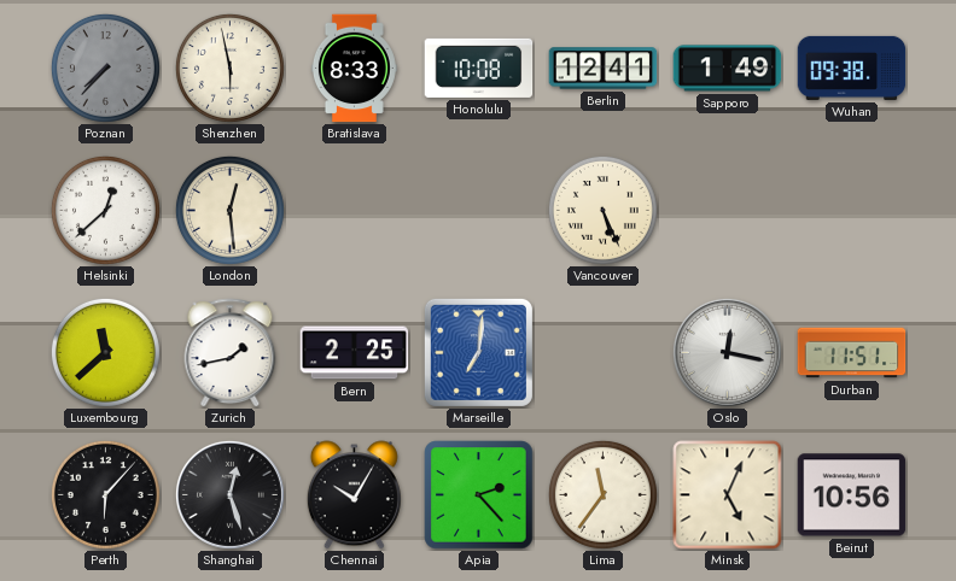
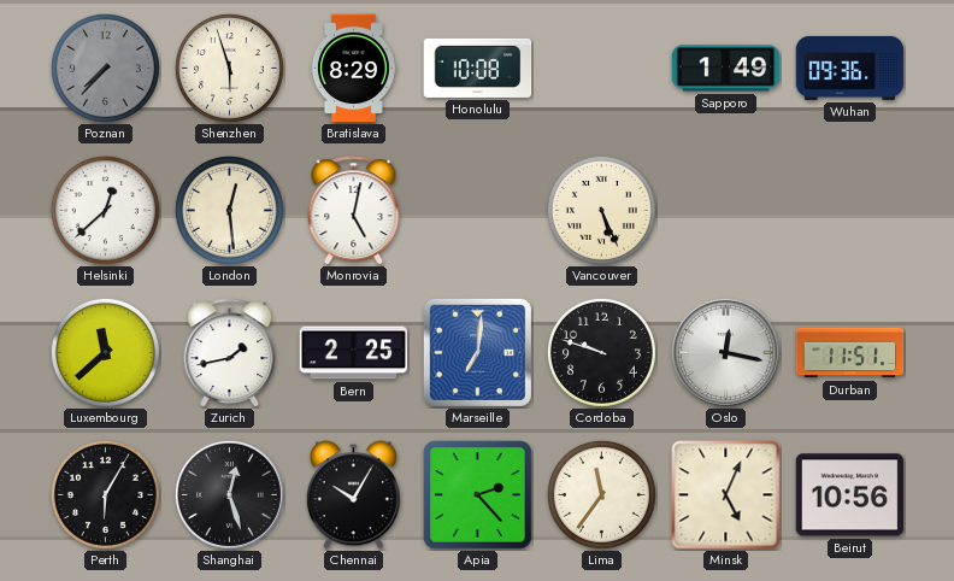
Shenzhen: 5:58 -> 5:57 (229, 68)
Bratislava: 8:33 -> 8:29 (353, 69)
Berlin: 12:41 -> none (604, 69)
Wuhan: 09:38 -> 09:36 (850, 68)
Monrovia: none -> 5:02 (354, 211)
Cordoba: none -> 9:48 (601, 352)
Perth: 6:07 -> 6:05 (105, 494)
